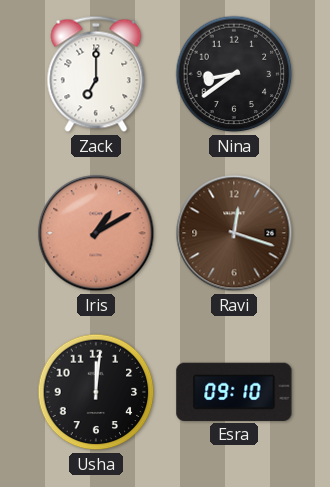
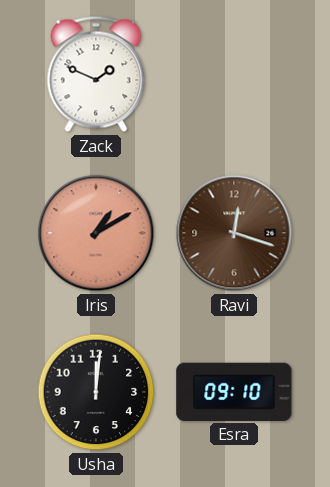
Zack: 7:00 -> 1:49 (96, 74)
Nina: 8:39 -> none (234, 74)
